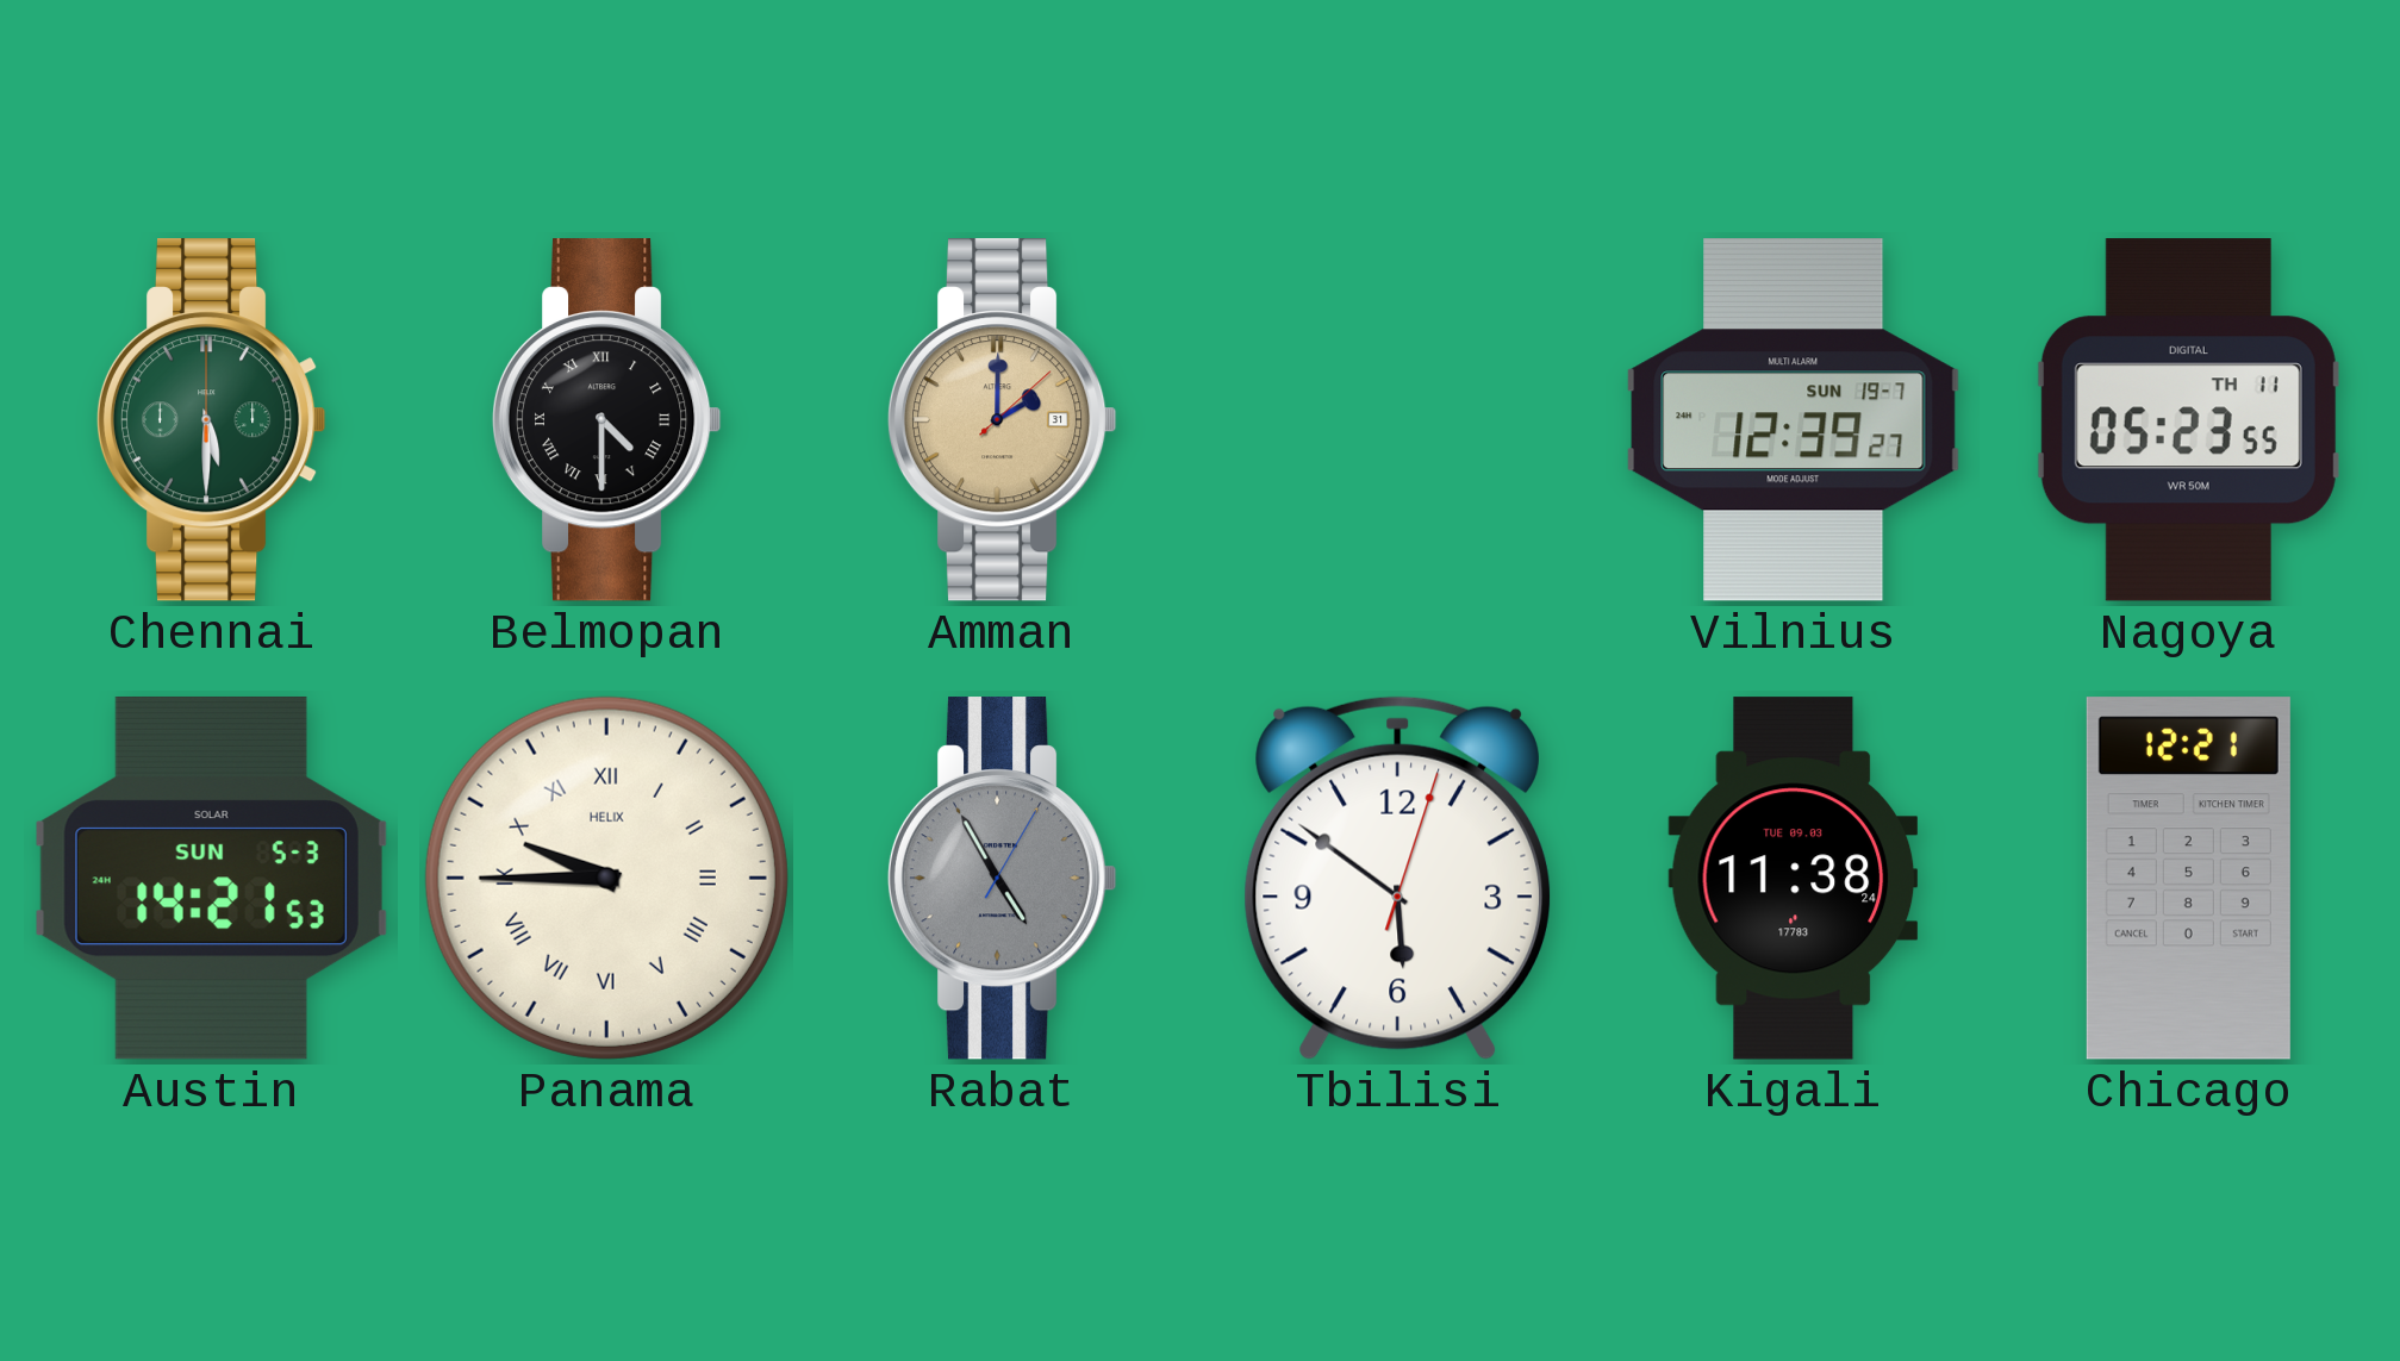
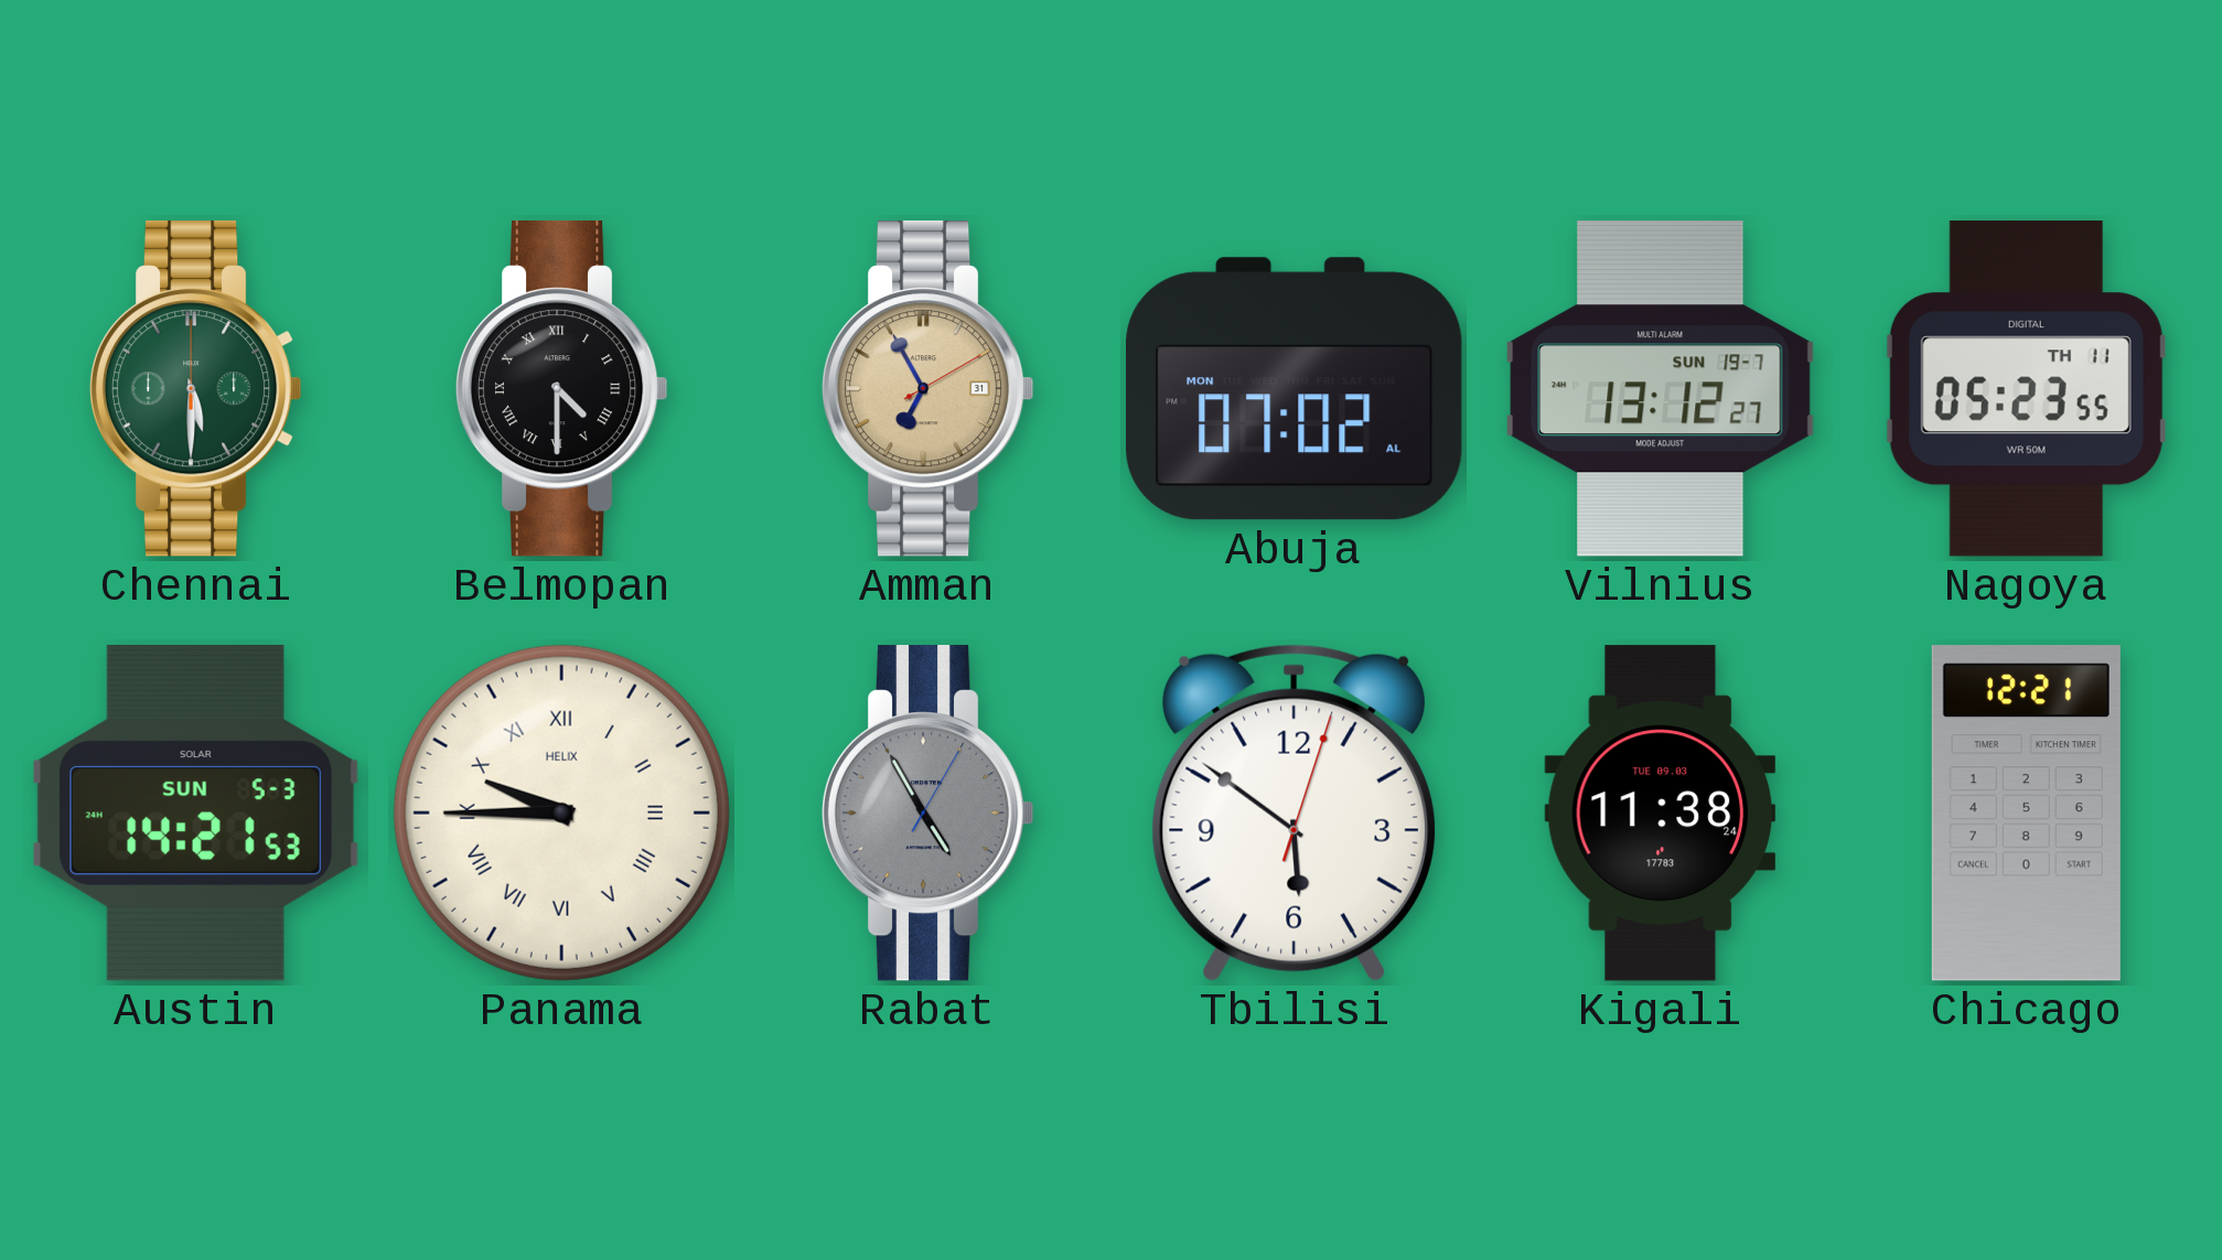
Amman: 2:00 -> 6:55 (927, 389)
Abuja: none -> 07:02 (1295, 389)
Vilnius: 12:39 -> 13:12 (1661, 389)
